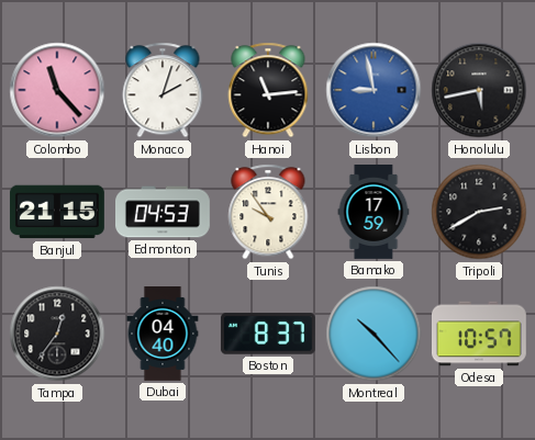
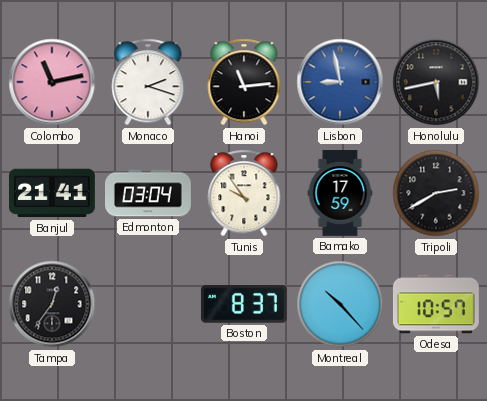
Colombo: 11:23 -> 11:13 (52, 82)
Monaco: 2:03 -> 2:18 (148, 82)
Banjul: 21:15 -> 21:41 (52, 193)
Edmonton: 04:53 -> 03:04 (149, 193)
Dubai: 04:40 -> none (163, 335)
